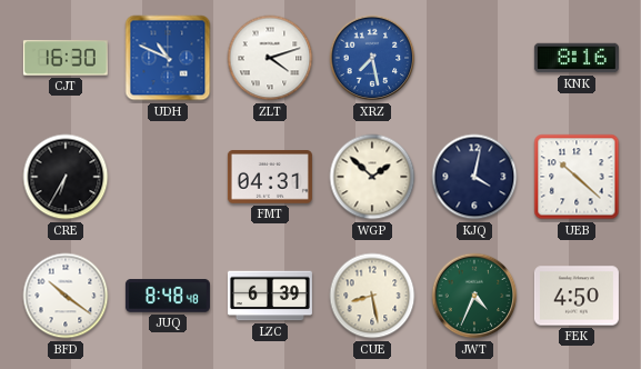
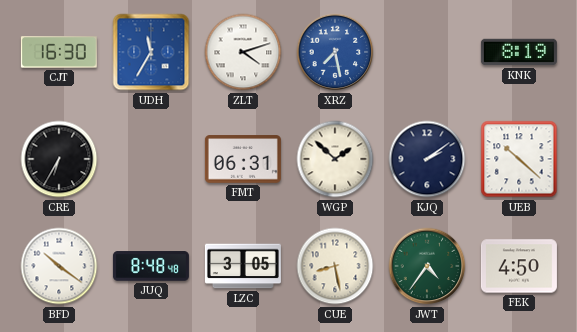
UDH: 10:49 -> 11:35 (151, 52)
KNK: 8:16 -> 8:19 (519, 52)
FMT: 04:31 -> 06:31 (243, 159)
KJQ: 4:02 -> 2:09 (427, 159)
LZC: 6:39 -> 3:05 (243, 266)
JWT: 4:34 -> 4:36 (427, 266)
